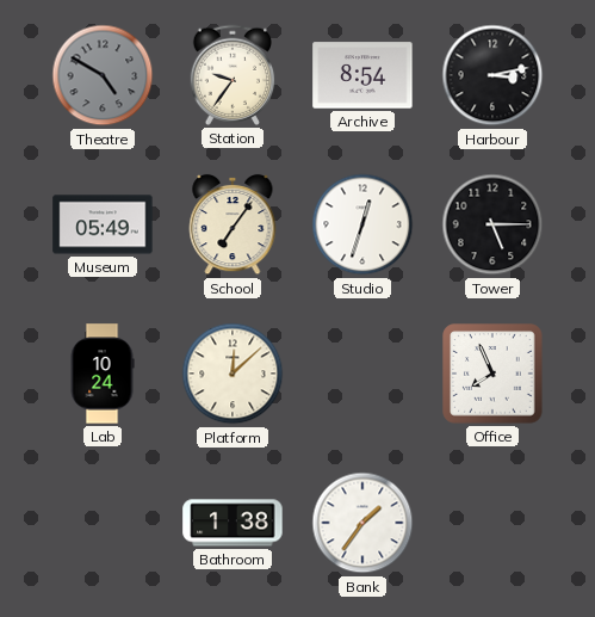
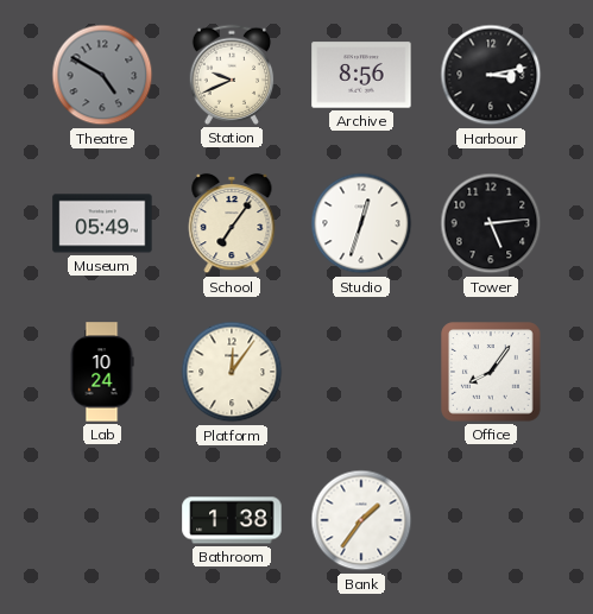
Station: 9:36 -> 9:41 (232, 75)
Archive: 8:54 -> 8:56 (361, 75)
Tower: 5:15 -> 5:14 (491, 223)
Platform: 12:08 -> 12:06 (232, 372)
Office: 7:56 -> 8:06 (491, 372)
